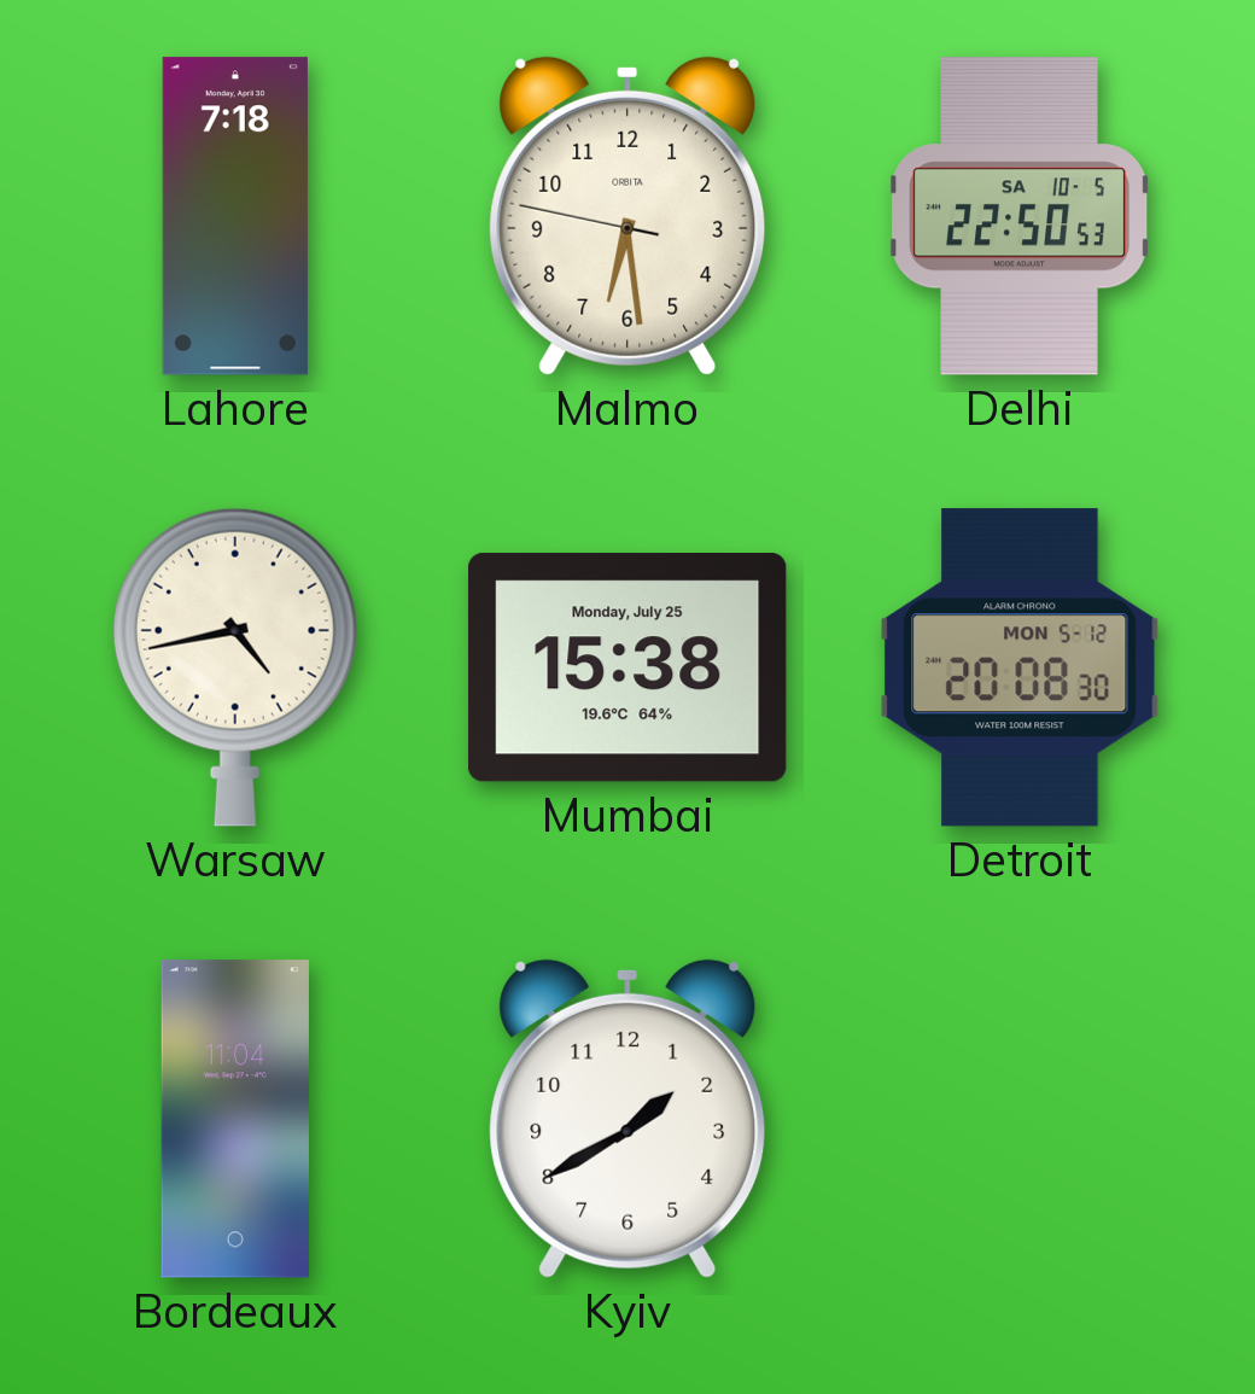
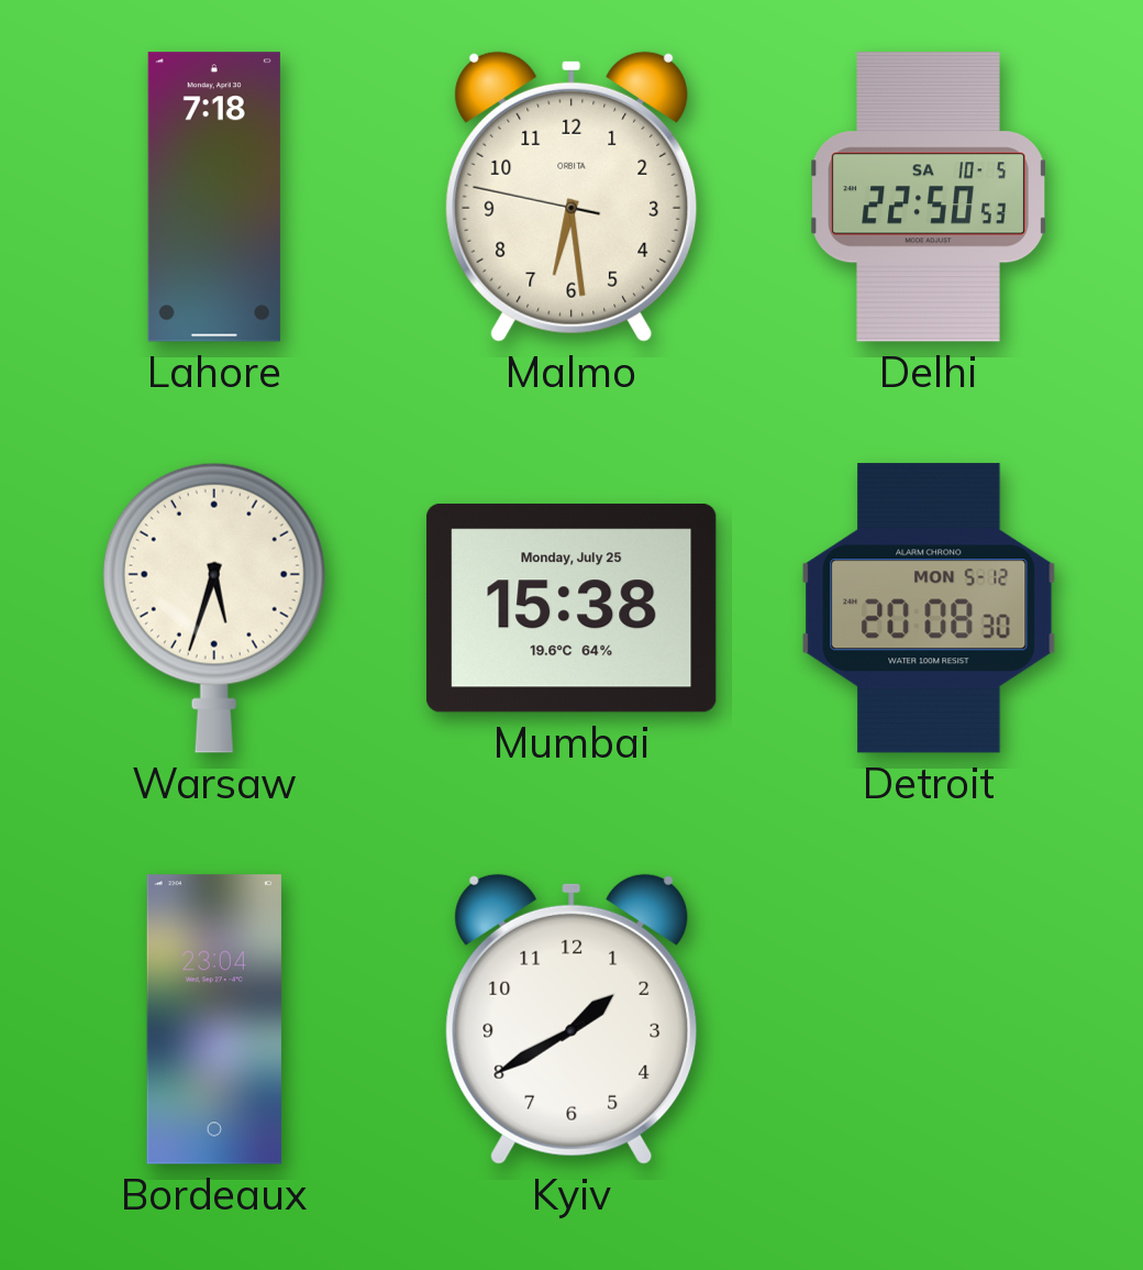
Warsaw: 4:43 -> 5:33 (214, 608)
Bordeaux: 11:04 -> 23:04 (214, 1019)
